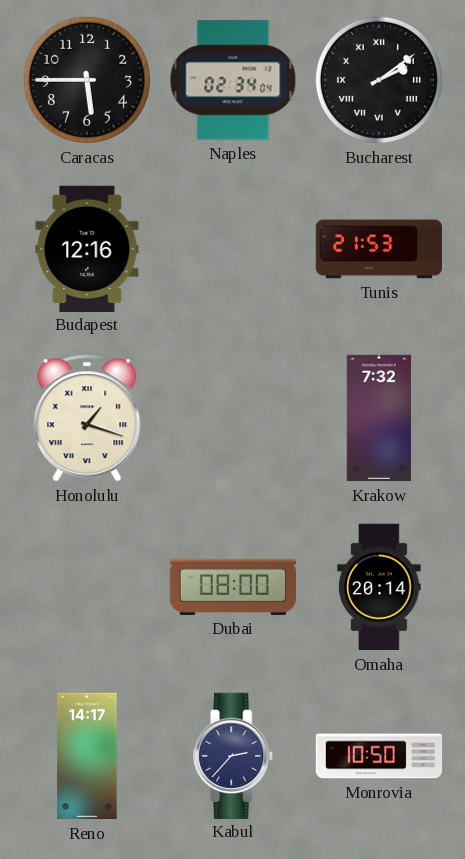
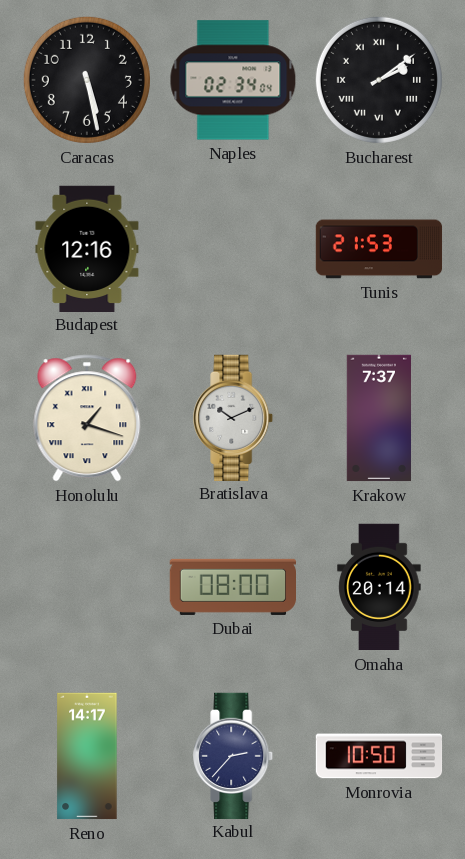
Caracas: 5:45 -> 5:28 (87, 80)
Bratislava: none -> 10:11 (234, 417)
Krakow: 7:32 -> 7:37 (378, 418)
